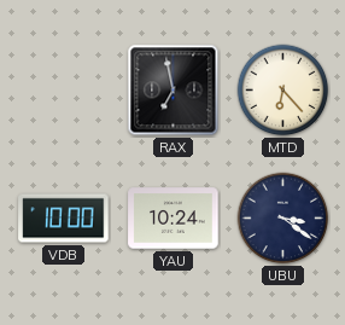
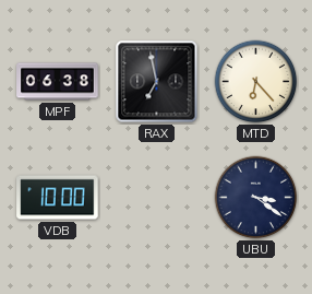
MPF: none -> 06:38 (58, 82)
YAU: 10:24 -> none (174, 219)
